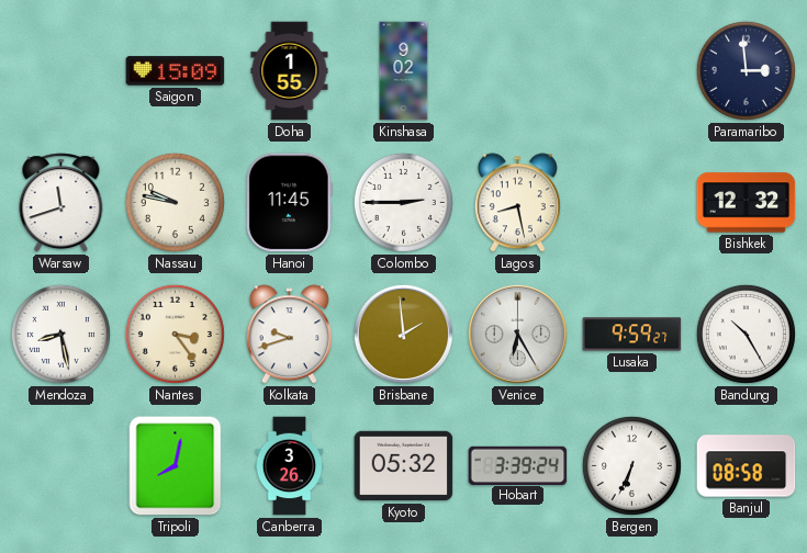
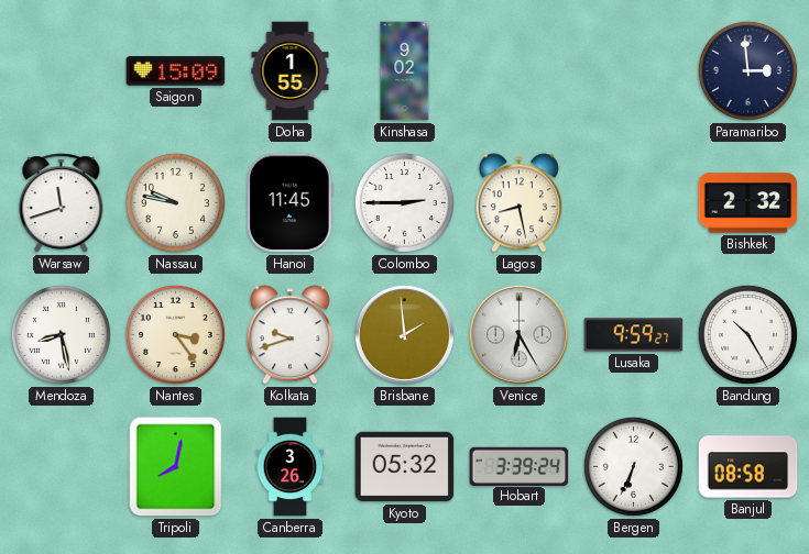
Bishkek: 12:32 -> 2:32 (748, 203)
